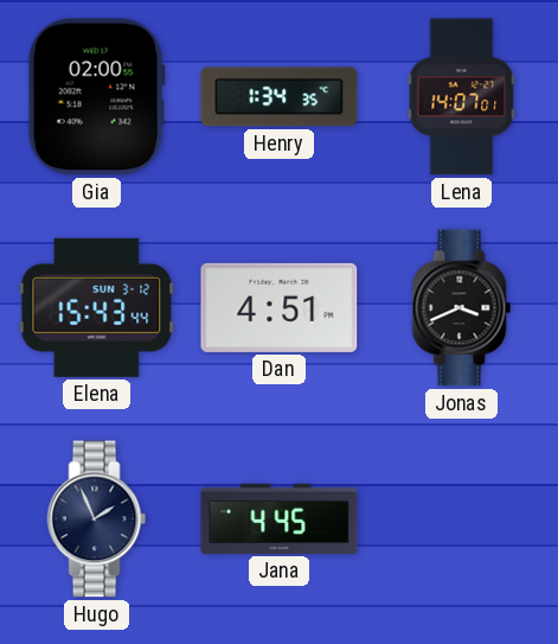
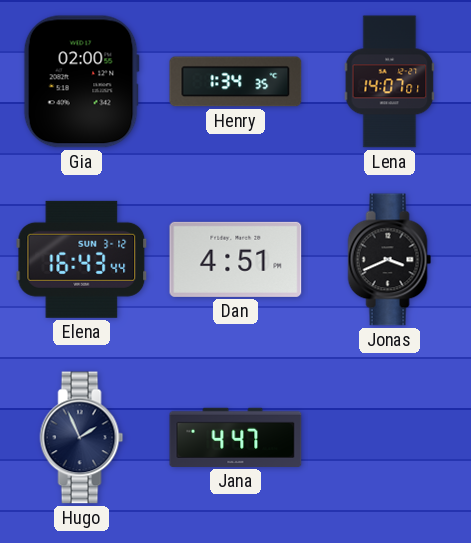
Elena: 15:43 -> 16:43 (82, 259)
Jana: 4:45 -> 4:47 (236, 437)
